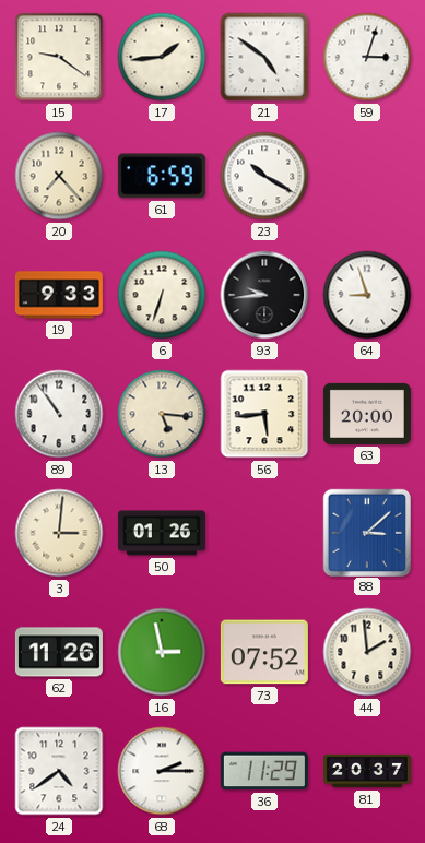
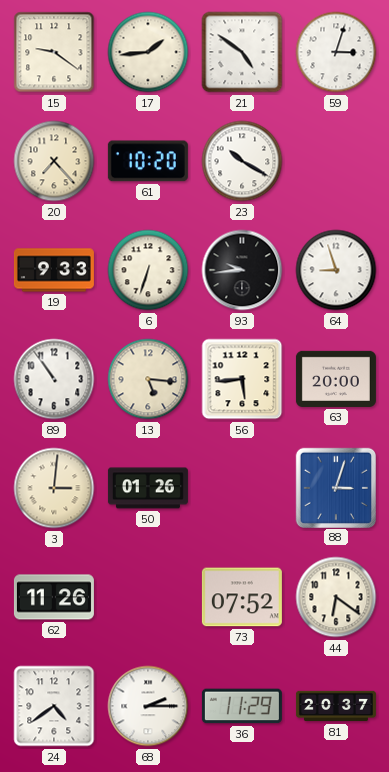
61: 6:59 -> 10:20 (148, 161)
88: 3:08 -> 3:03 (335, 487)
16: 2:58 -> none (162, 652)
44: 1:59 -> 6:21 (336, 597)
